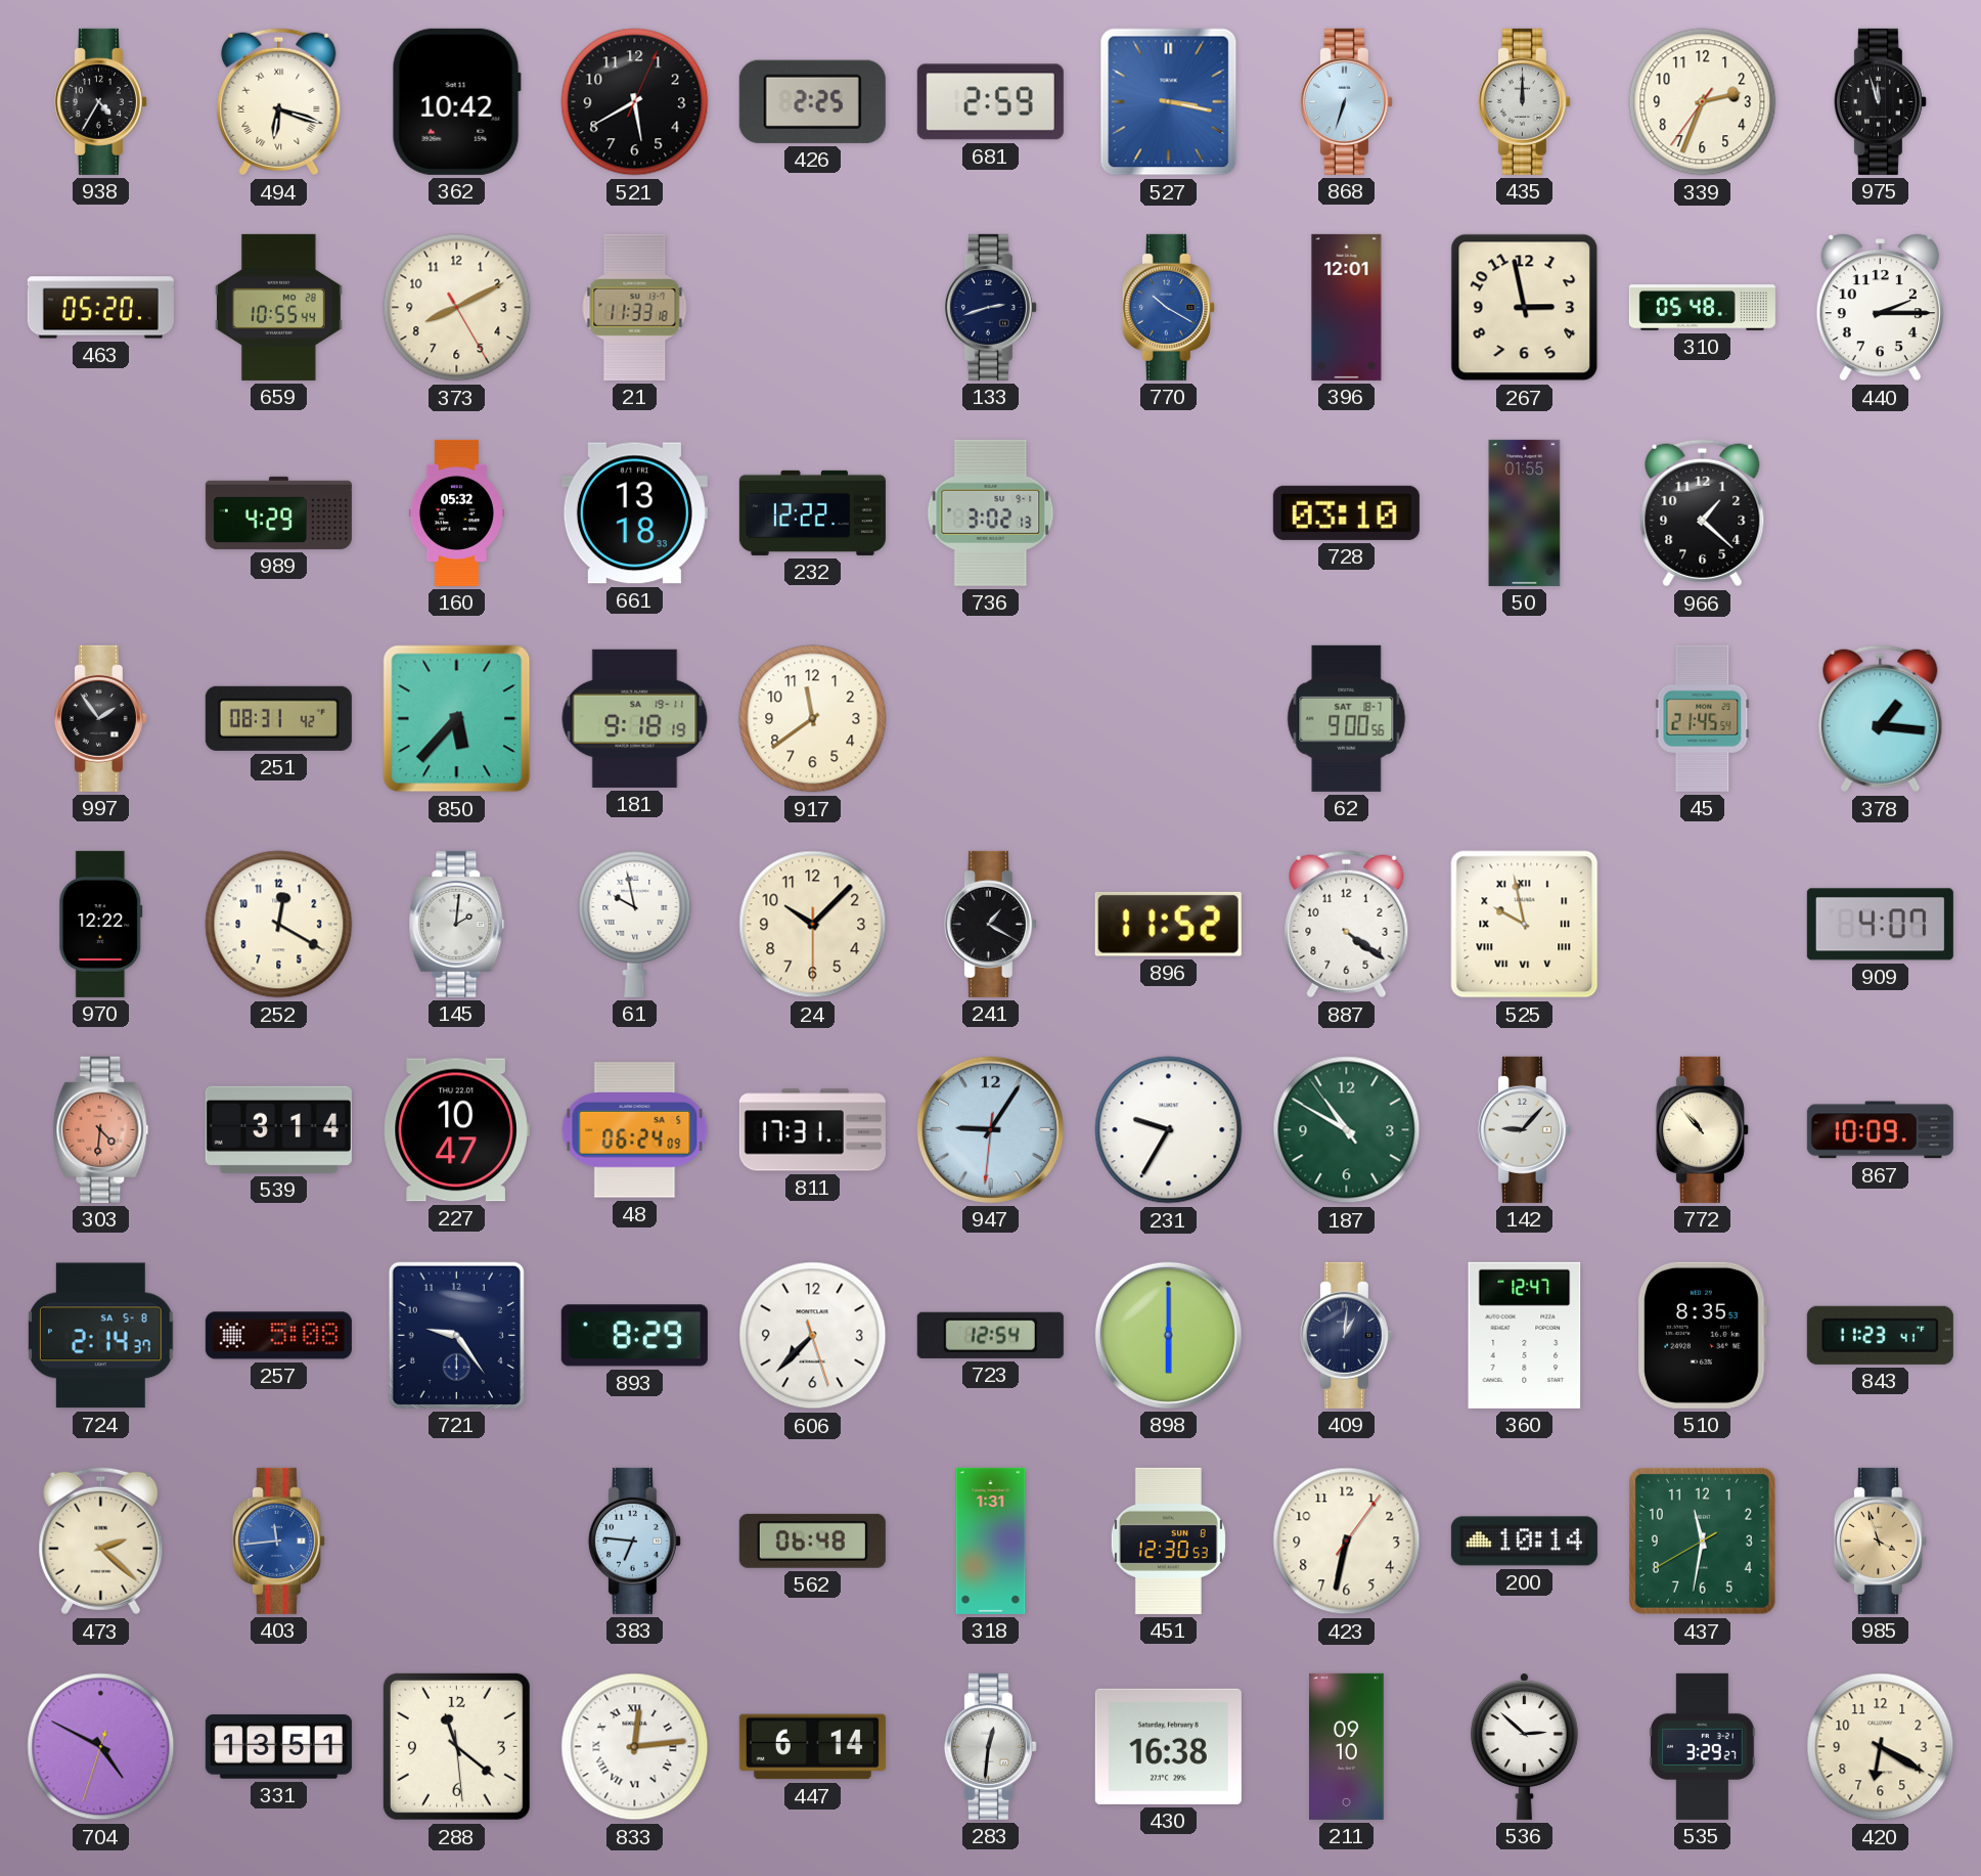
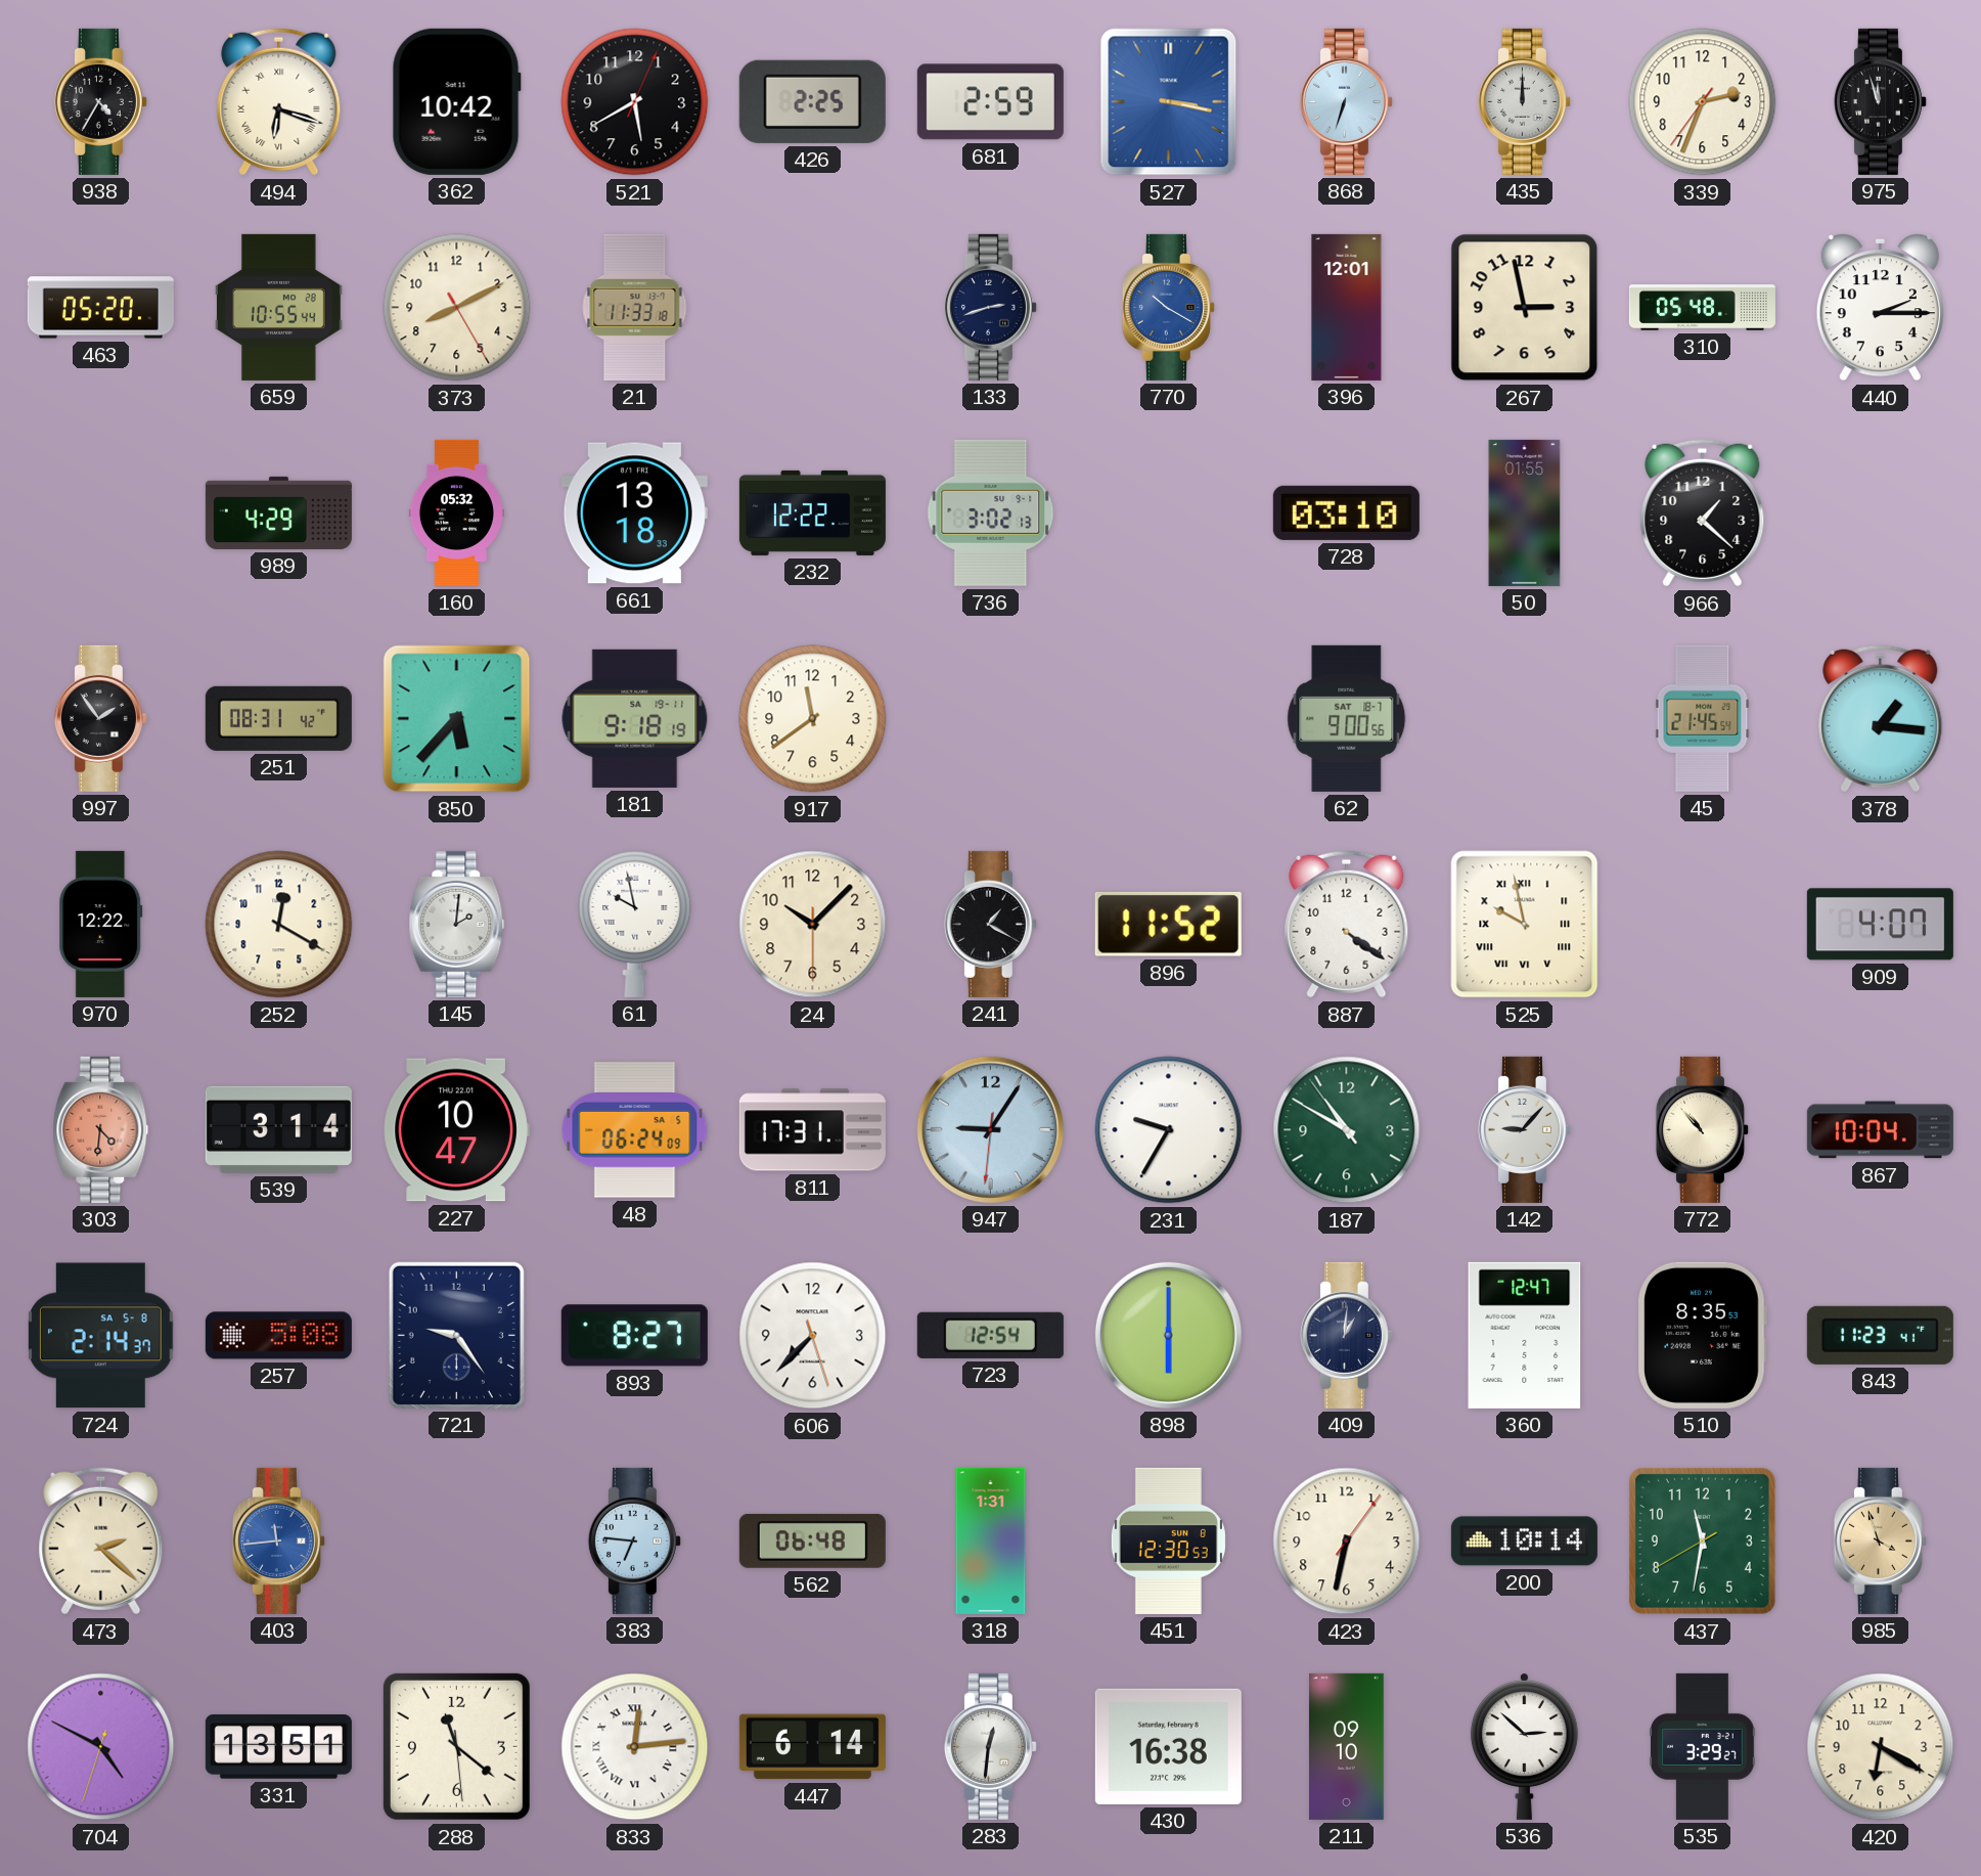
867: 10:09 -> 10:04 (1880, 1130)
893: 8:29 -> 8:27 (634, 1336)
